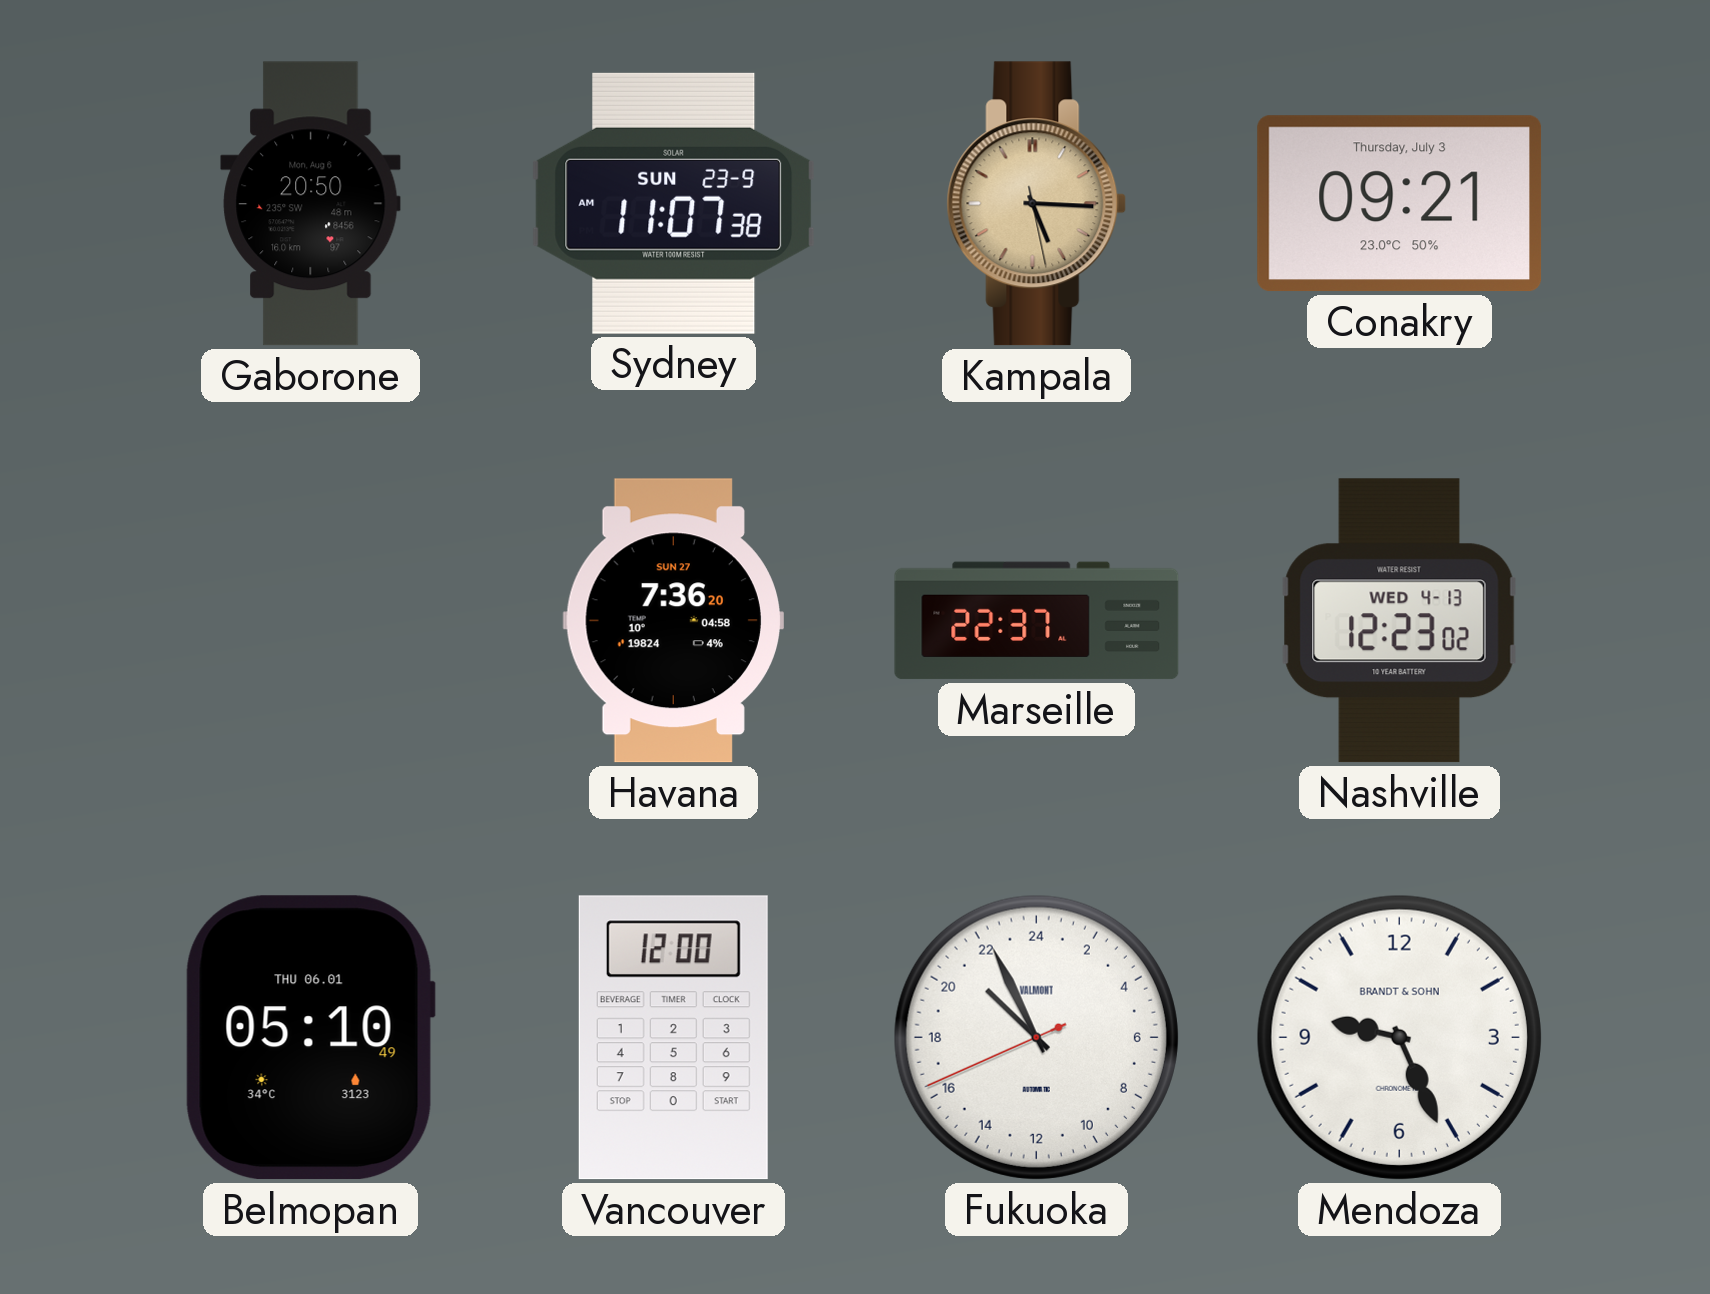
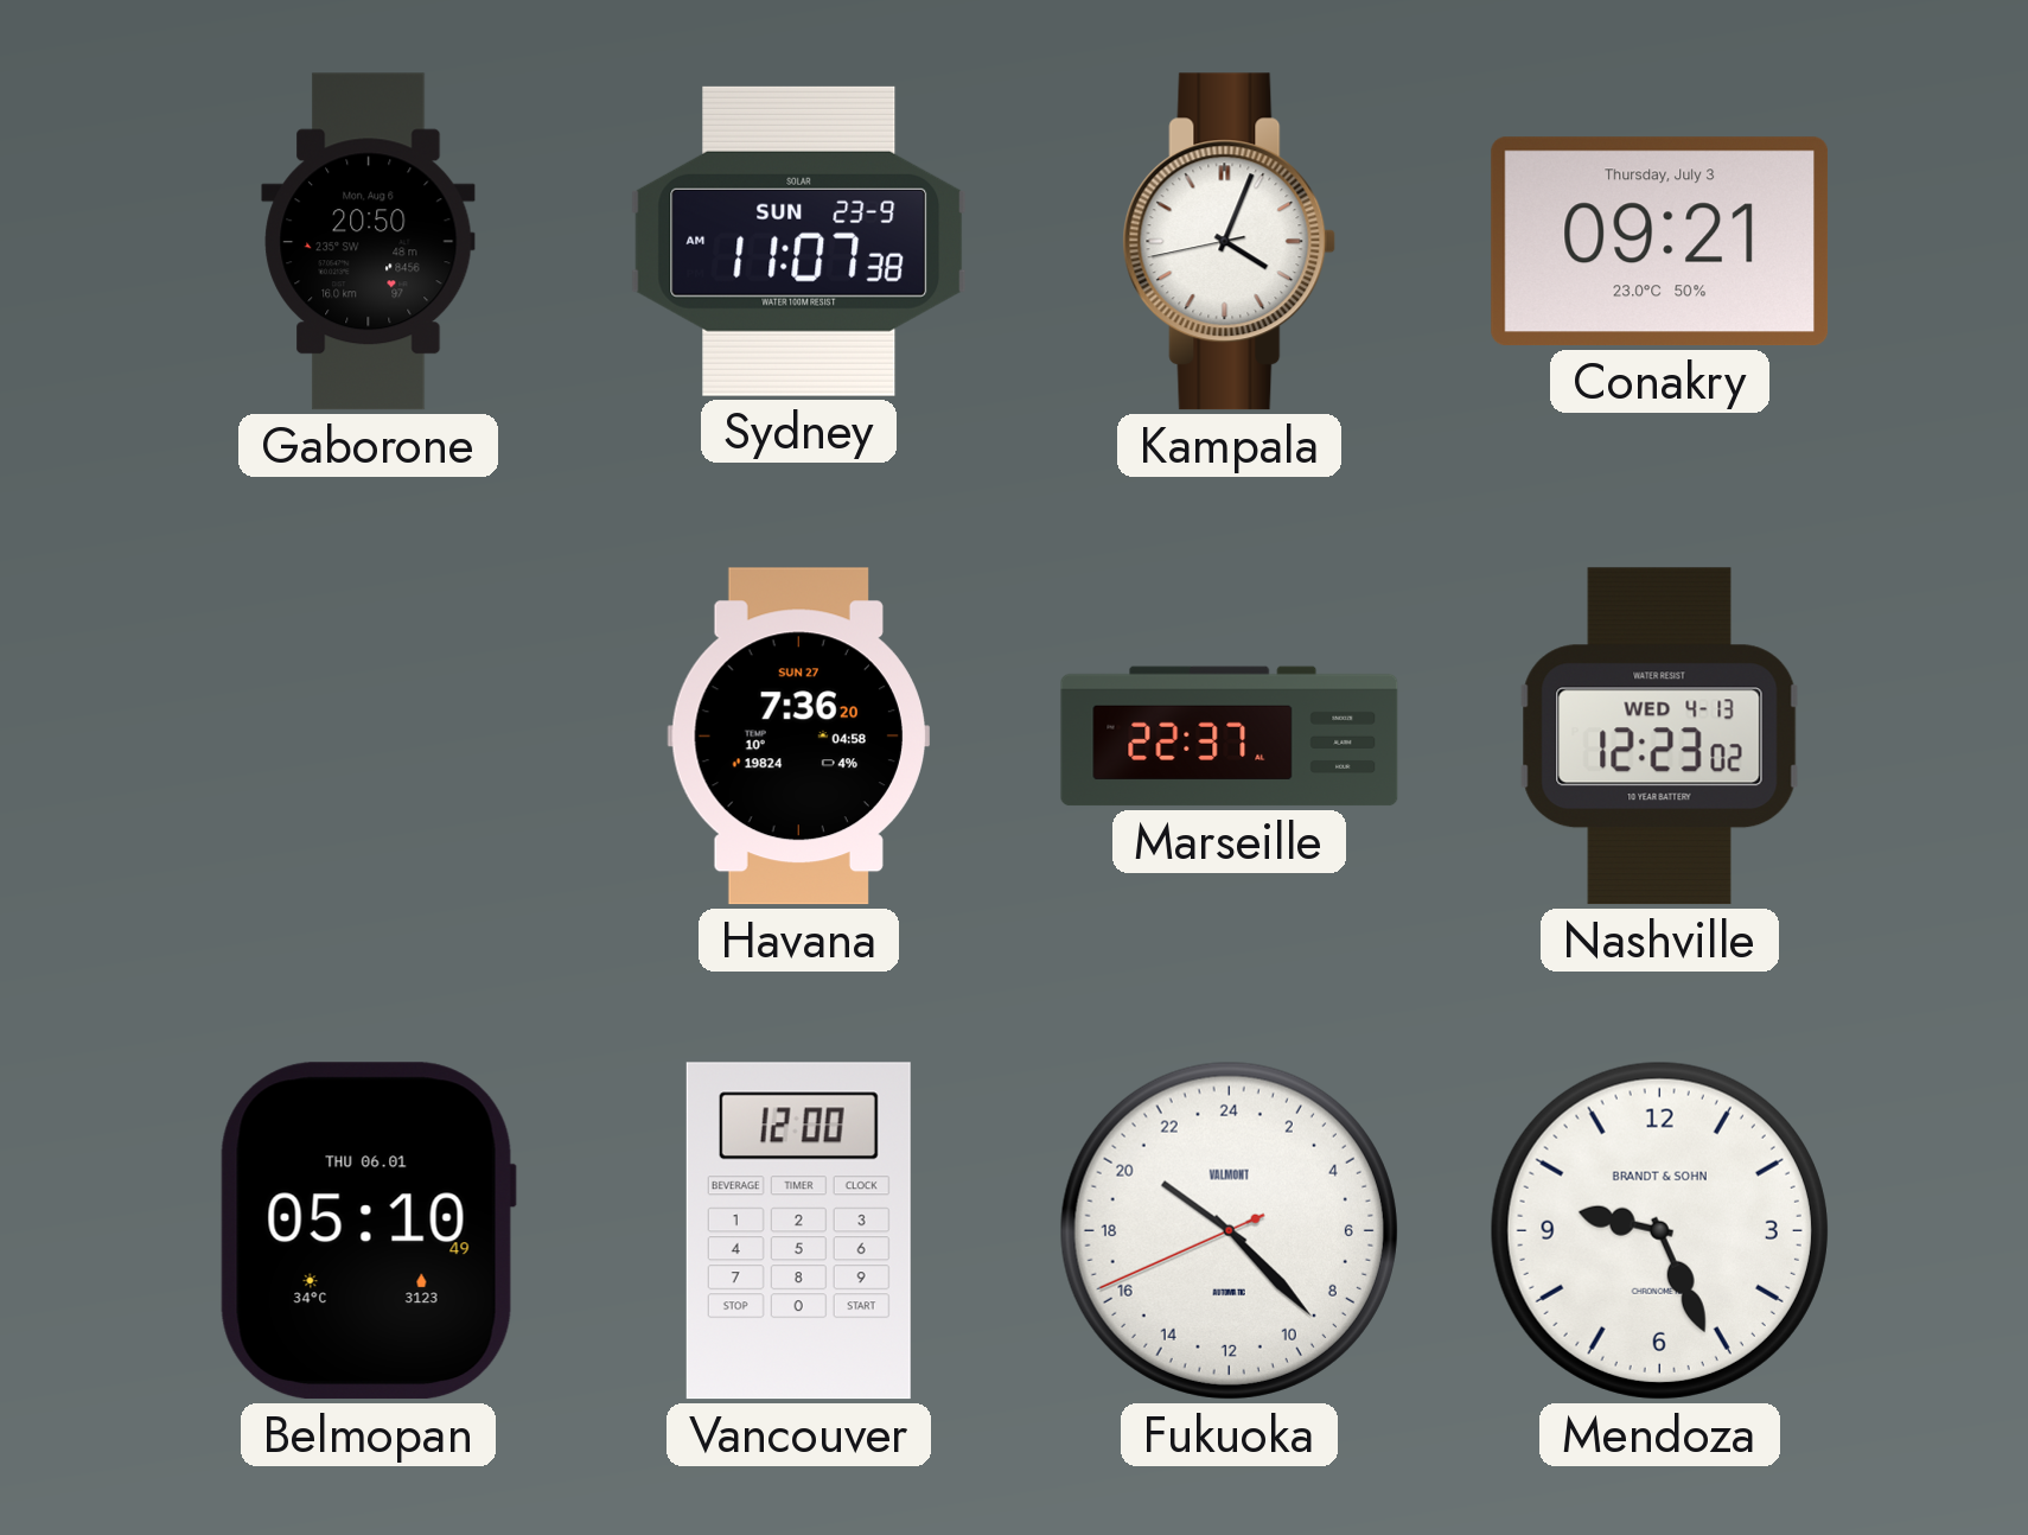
Kampala: 5:15 -> 4:03 (1230, 242)
Kampala dial: champagne -> white (1230, 242)
Fukuoka: 20:55 -> 20:22 (1229, 1230)
